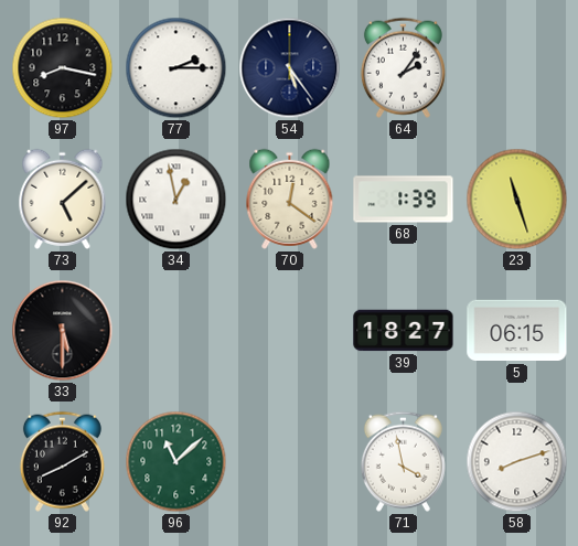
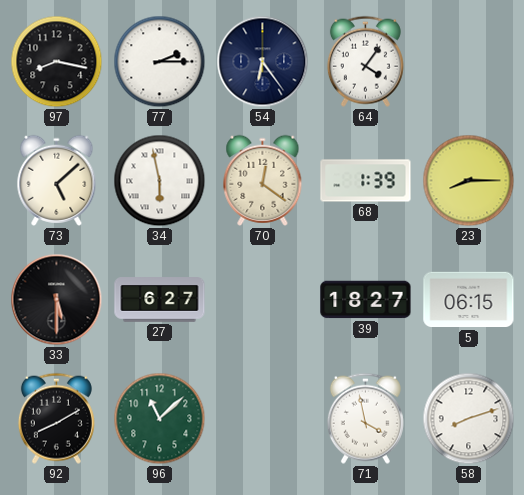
54: 5:24 -> 6:24 (263, 62)
64: 2:06 -> 4:06 (365, 61)
34: 12:58 -> 5:58 (160, 181)
23: 11:27 -> 8:15 (469, 181)
27: none -> 6:27 (160, 300)
